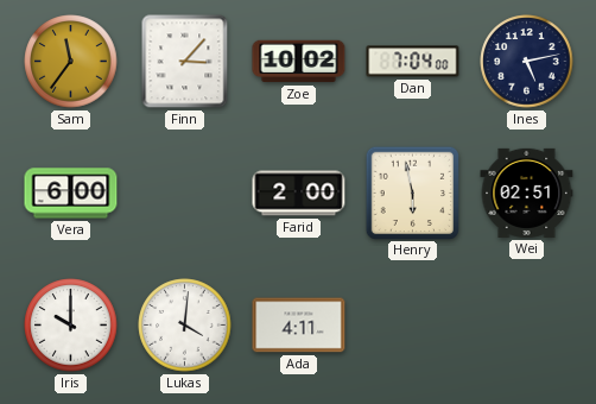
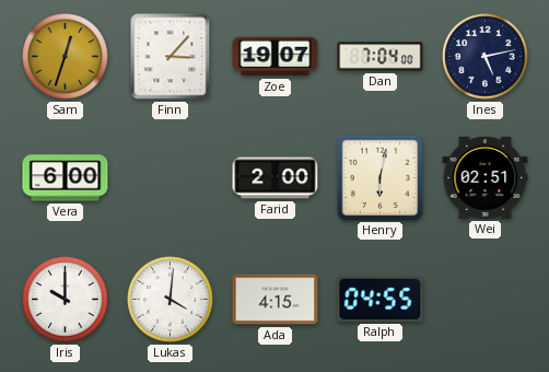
Sam: 11:36 -> 12:33 (66, 57)
Zoe: 10:02 -> 19:07 (276, 57)
Henry: 5:58 -> 6:02 (379, 177)
Ada: 4:11 -> 4:15 (276, 300)
Ralph: none -> 04:55 (381, 299)
